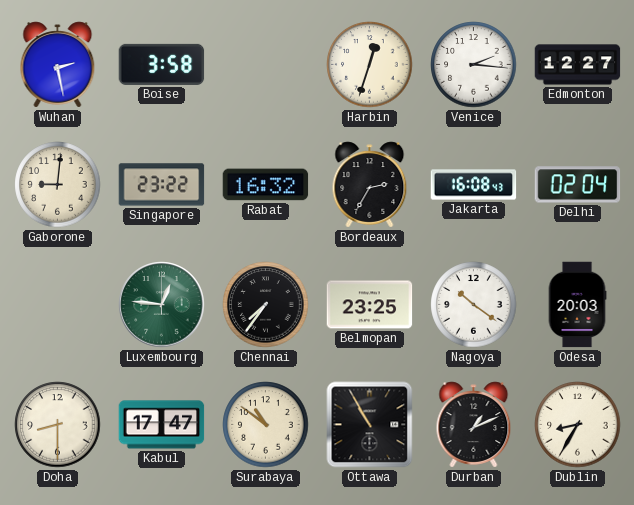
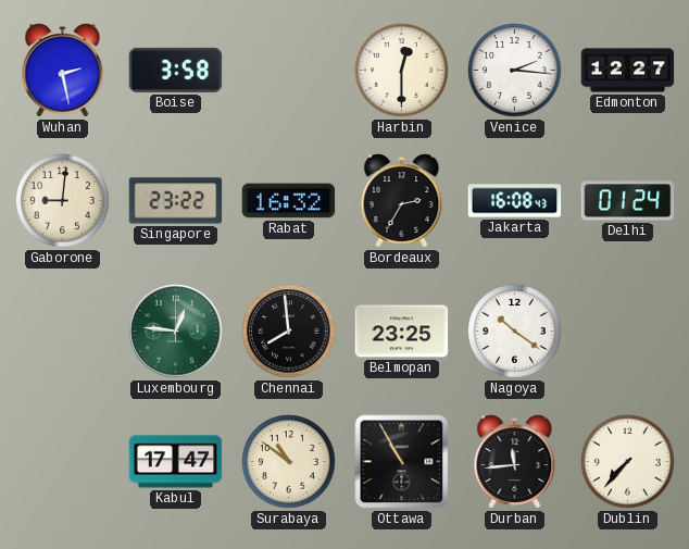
Harbin: 12:33 -> 12:30 (402, 71)
Delhi: 02:04 -> 01:24 (628, 201)
Chennai: 7:36 -> 7:59 (289, 332)
Odesa: 20:03 -> none (577, 305)
Doha: 8:30 -> none (58, 425)
Durban: 1:11 -> 11:44 (515, 462)
Dublin: 8:35 -> 7:37 (628, 462)
